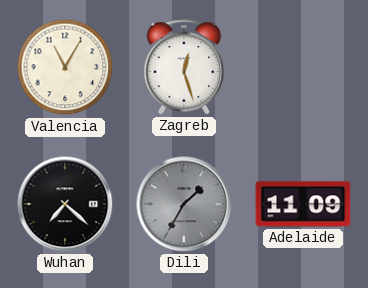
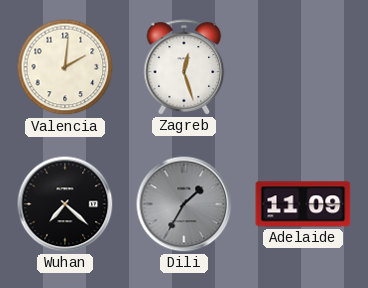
Valencia: 11:05 -> 2:01 (65, 67)
